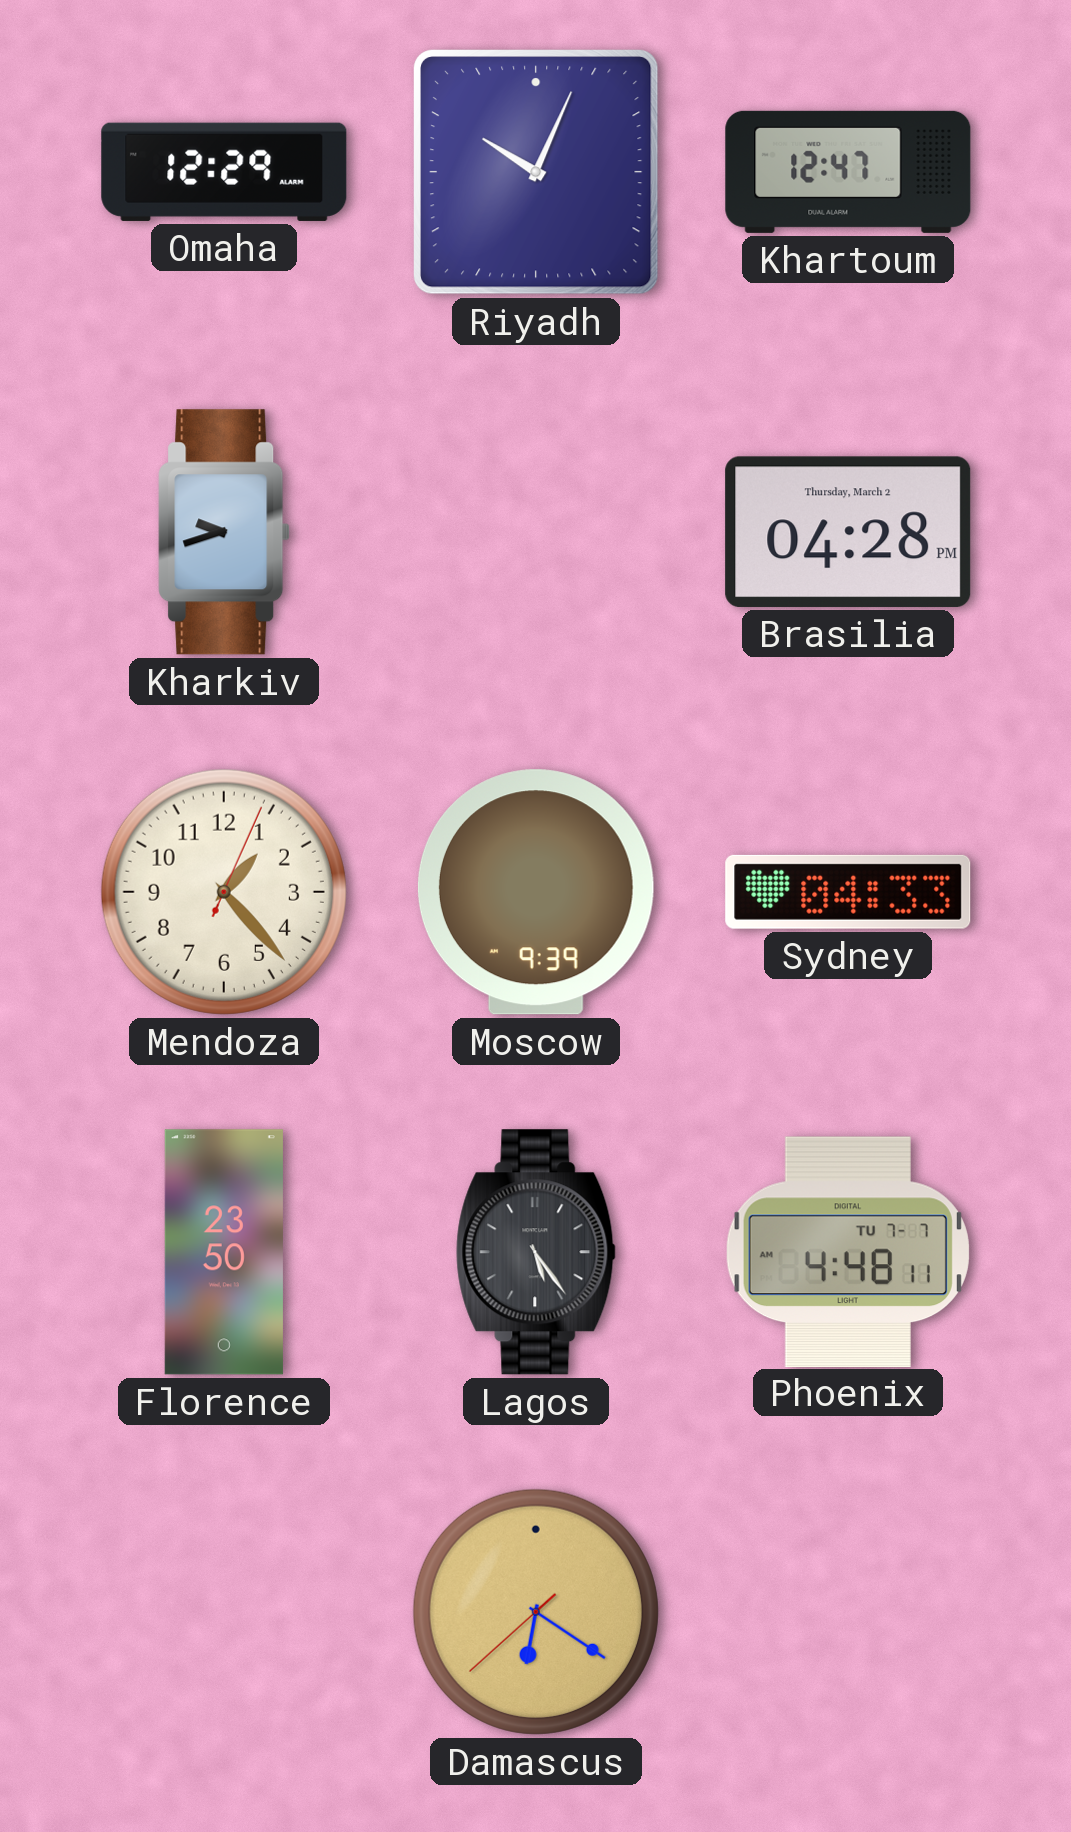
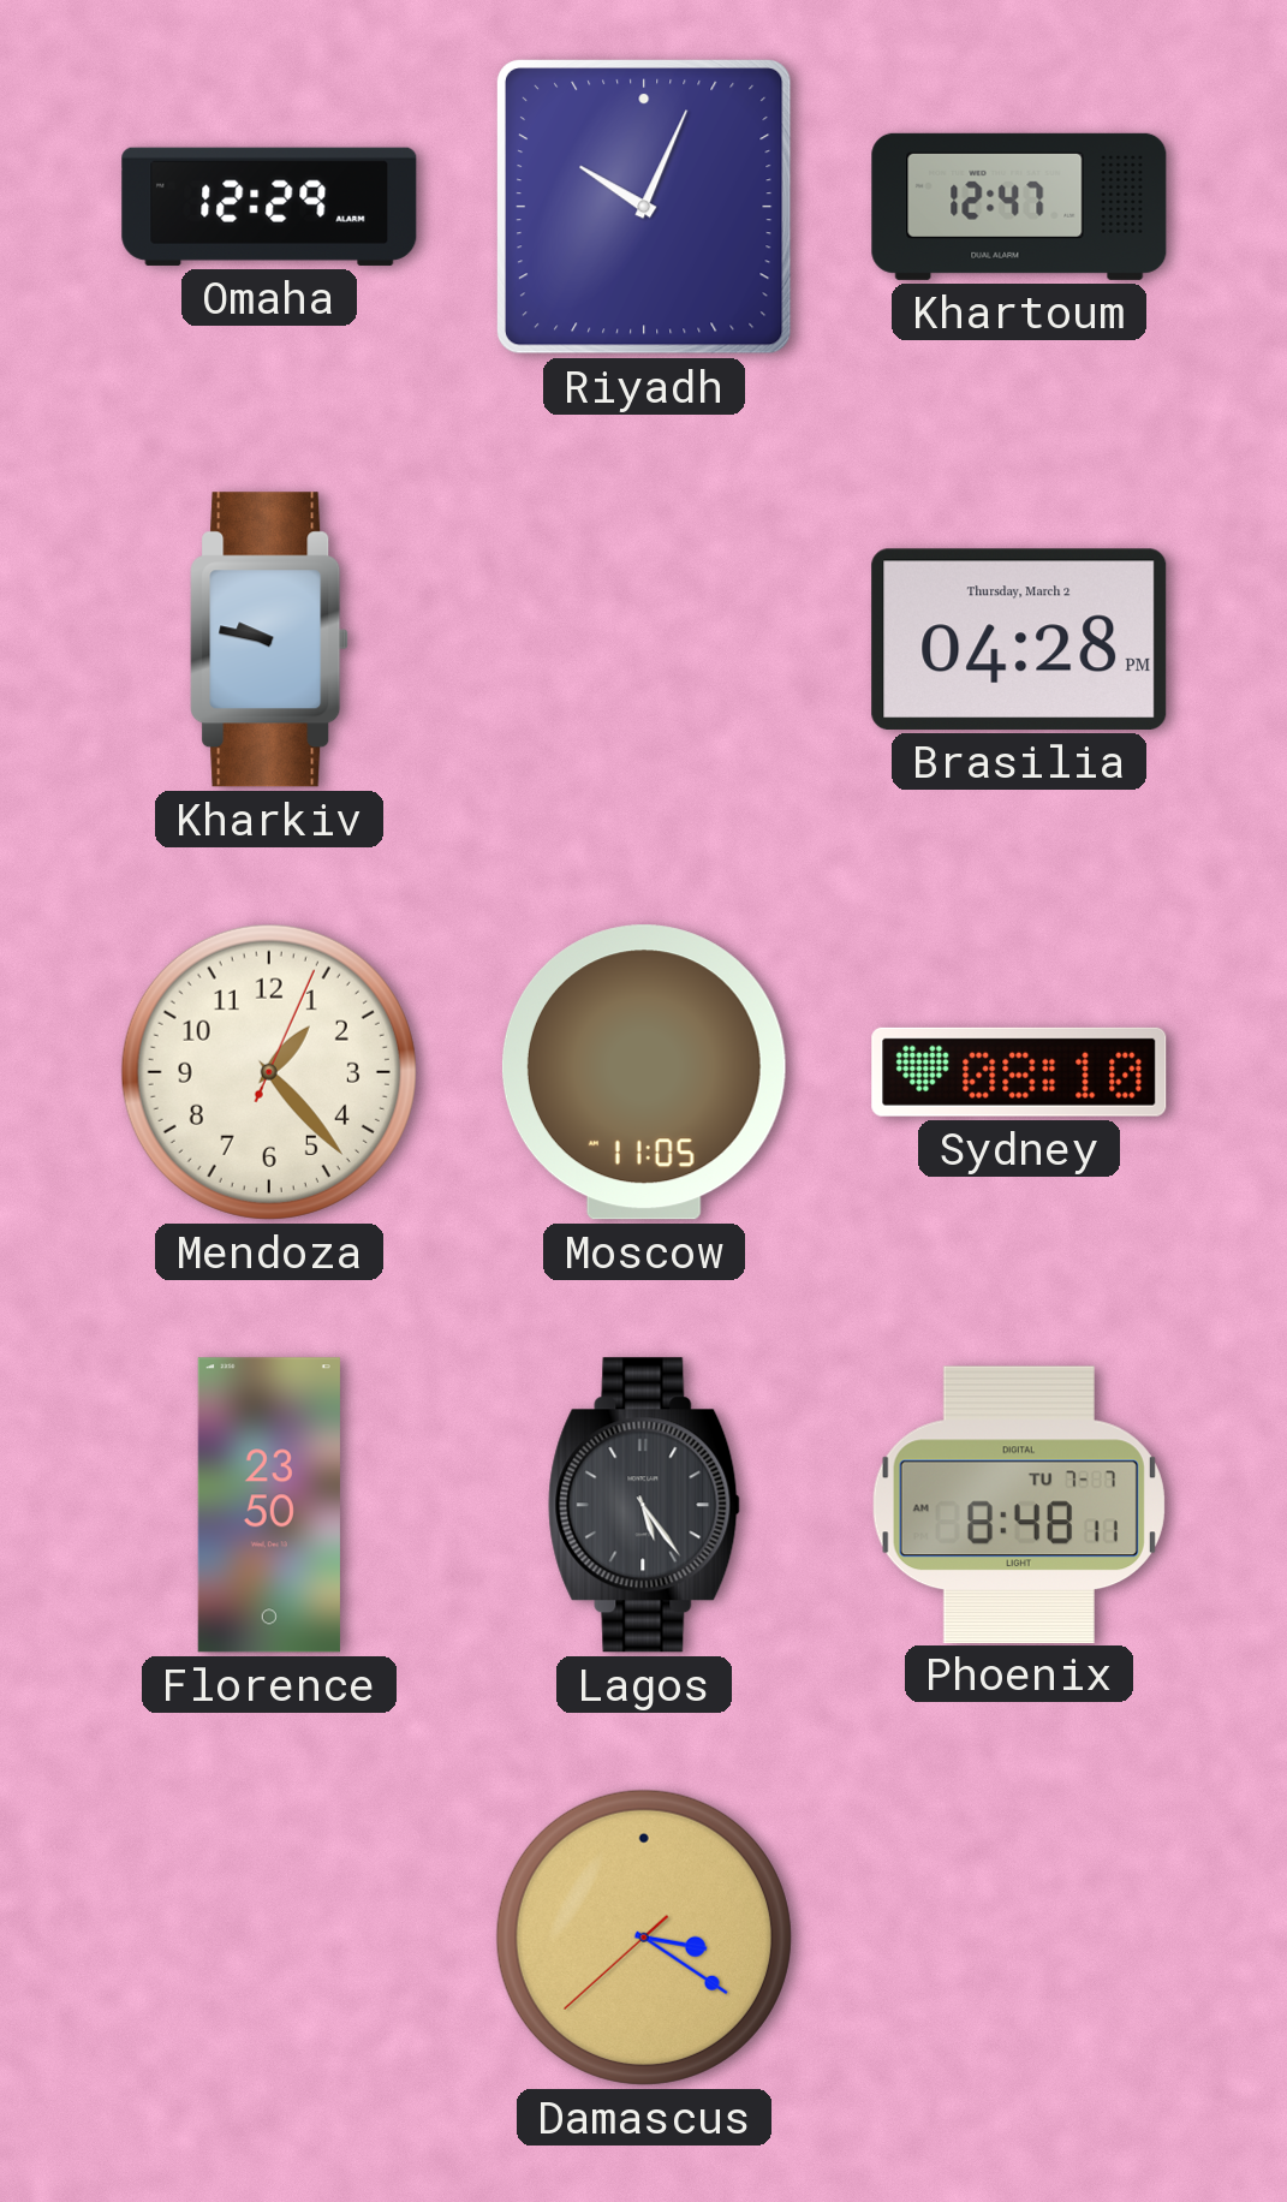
Kharkiv: 9:42 -> 9:47 (269, 639)
Moscow: 9:39 -> 11:05 (644, 1072)
Sydney: 04:33 -> 08:10 (1019, 1072)
Phoenix: 4:48 -> 8:48 (1019, 1504)
Damascus: 6:20 -> 3:20 (644, 1938)
